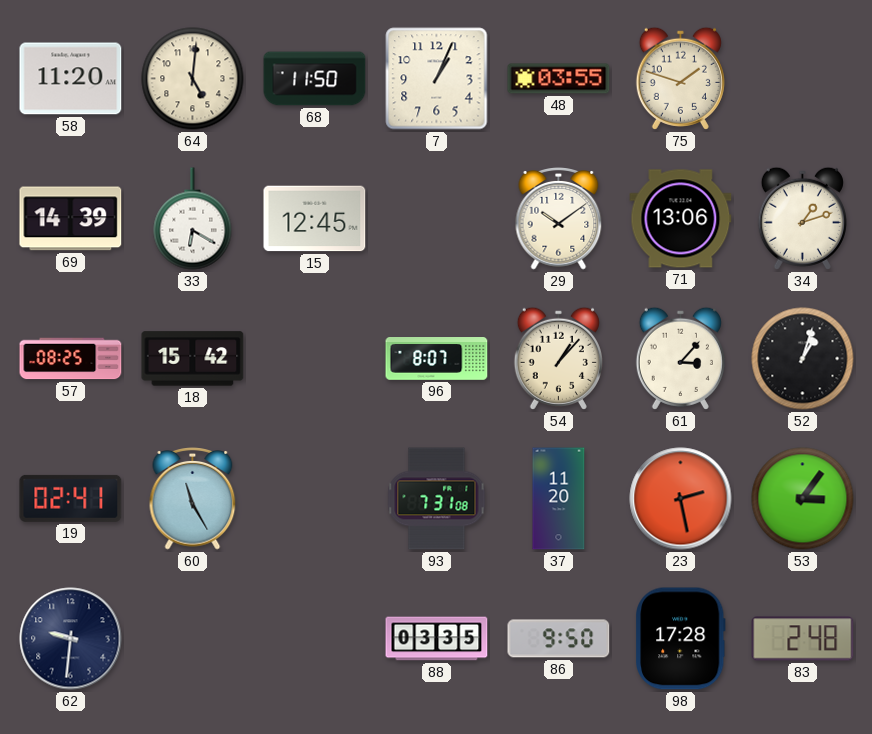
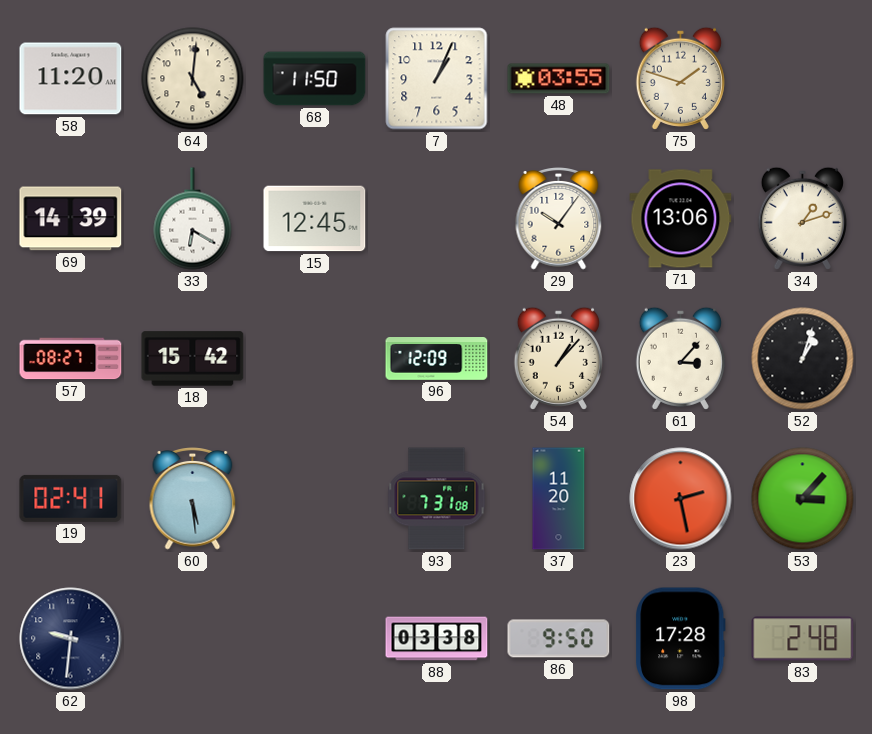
29: 10:09 -> 10:06 (559, 219)
57: 08:25 -> 08:27 (71, 359)
96: 8:07 -> 12:09 (437, 359)
60: 11:25 -> 5:29 (193, 499)
53: 3:06 -> 3:07 (803, 499)
88: 03:35 -> 03:38 (437, 639)
